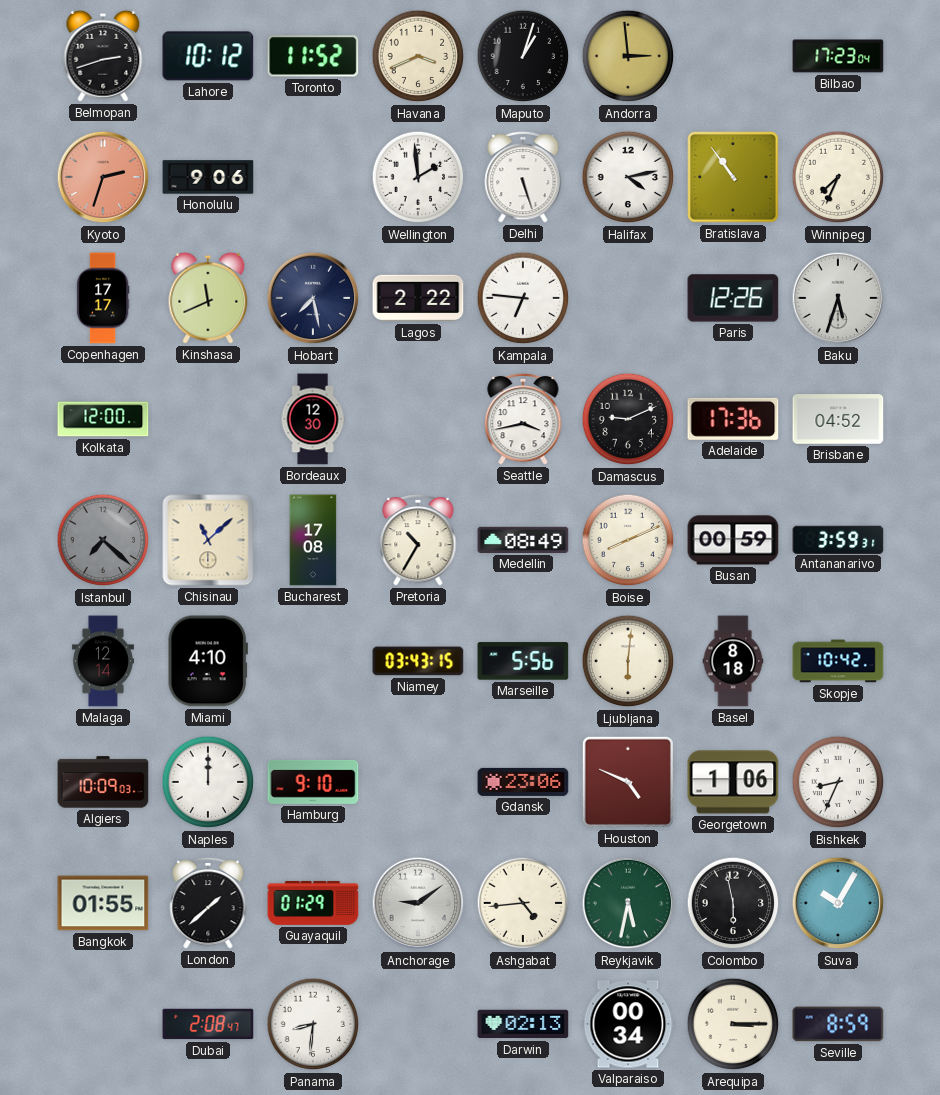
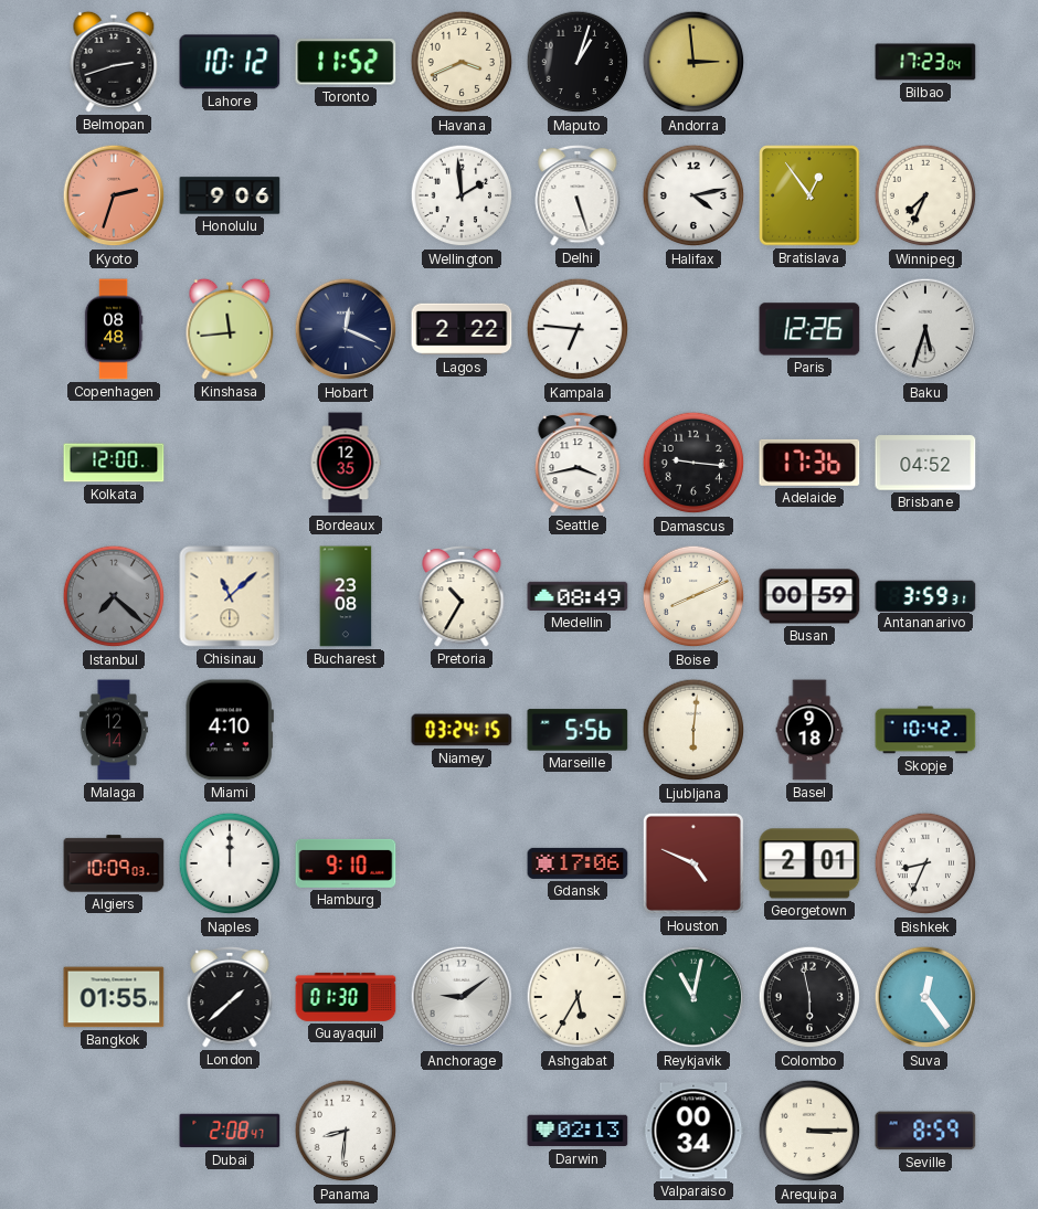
Bratislava: 10:54 -> 12:54 (809, 195)
Copenhagen: 17:17 -> 08:48 (114, 329)
Kinshasa: 11:41 -> 11:44 (230, 329)
Hobart: 7:28 -> 12:19 (346, 329)
Bordeaux: 12:30 -> 12:35 (346, 463)
Damascus: 9:11 -> 9:16 (693, 463)
Bucharest: 17:08 -> 23:08 (346, 596)
Niamey: 03:43 -> 03:24 (462, 730)
Basel: 8:18 -> 9:18 (809, 730)
Gdansk: 23:06 -> 17:06 (578, 863)
Georgetown: 1:06 -> 2:01 (809, 863)
Guayaquil: 01:29 -> 01:30 (346, 997)
Ashgabat: 4:44 -> 5:35 (578, 997)
Reykjavik: 5:32 -> 11:02 (693, 997)
Suva: 10:05 -> 12:24 (925, 997)
